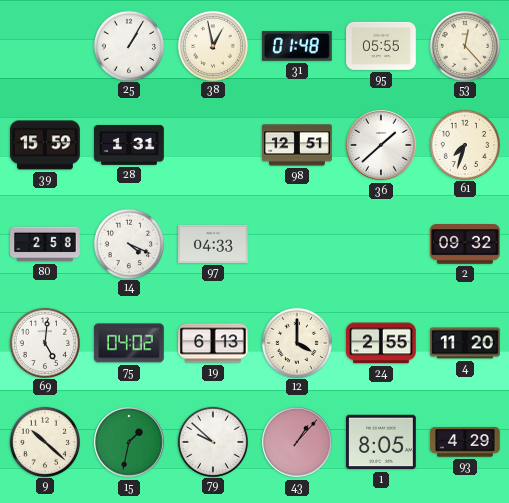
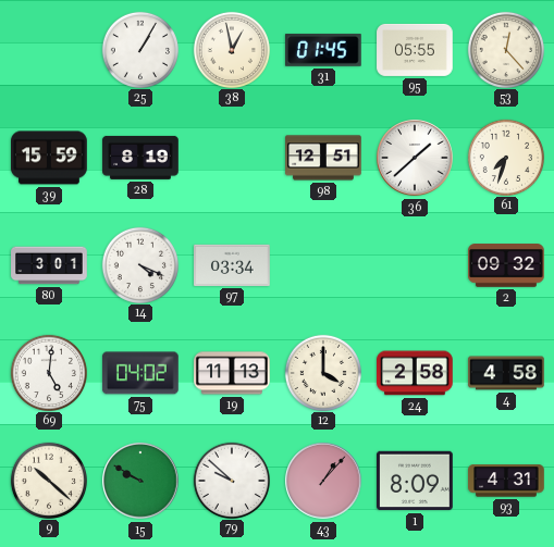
31: 01:48 -> 01:45 (324, 50)
28: 1:31 -> 8:19 (140, 158)
80: 2:58 -> 3:01 (49, 265)
97: 04:33 -> 03:34 (232, 265)
19: 6:13 -> 11:13 (232, 373)
24: 2:55 -> 2:58 (416, 373)
4: 11:20 -> 4:58 (506, 373)
15: 1:32 -> 9:50 (140, 481)
1: 8:05 -> 8:09 (416, 481)
93: 4:29 -> 4:31 (506, 481)
